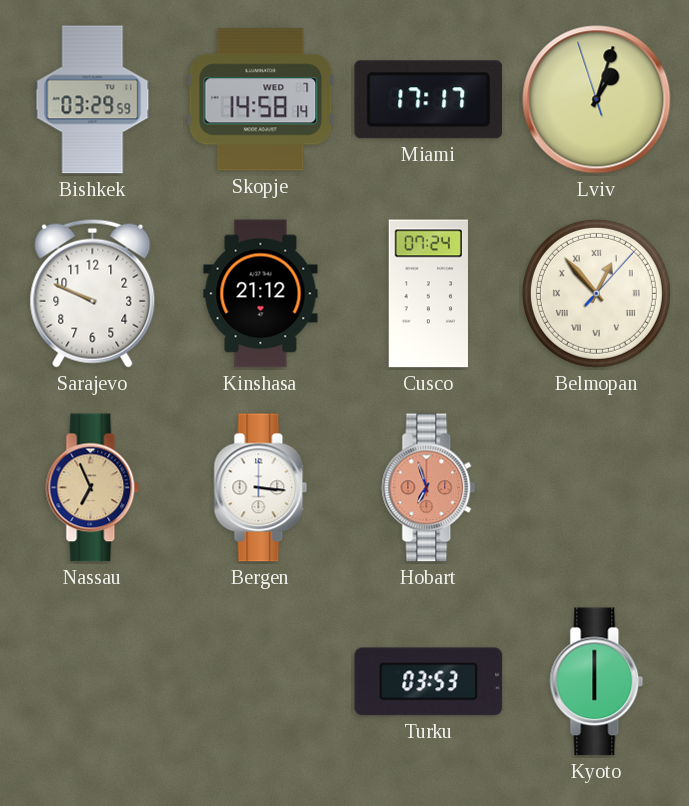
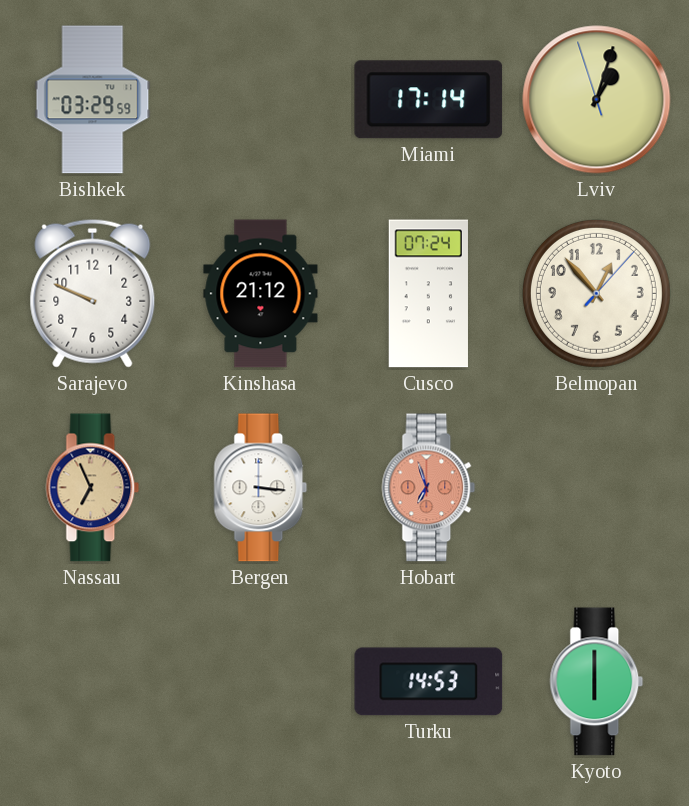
Skopje: 14:58 -> none (261, 100)
Miami: 17:17 -> 17:14 (429, 100)
Belmopan numerals: Roman -> Arabic (596, 293)
Turku: 03:53 -> 14:53 (429, 682)
